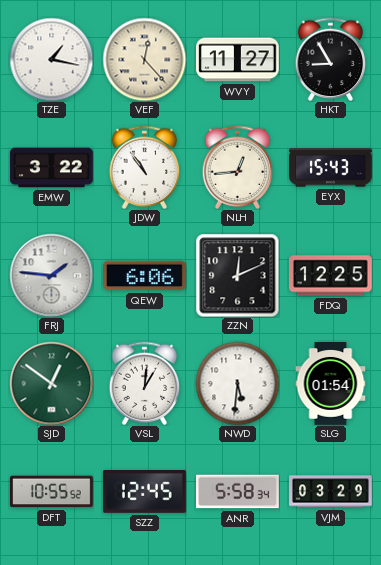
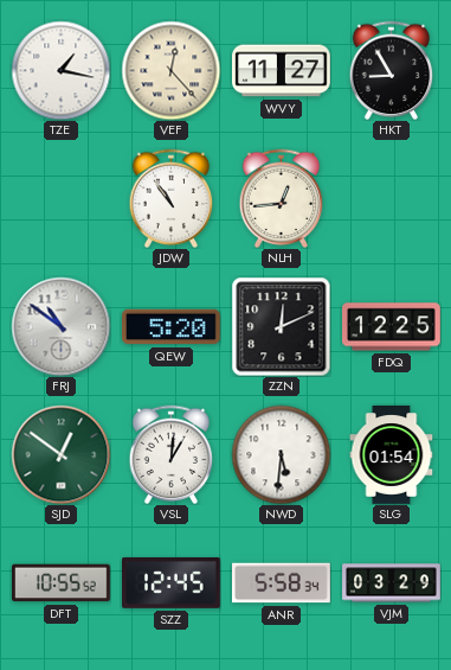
EMW: 3:22 -> none (52, 168)
EYX: 15:43 -> none (331, 168)
FRJ: 1:46 -> 10:51 (60, 326)
QEW: 6:06 -> 5:20 (172, 327)
